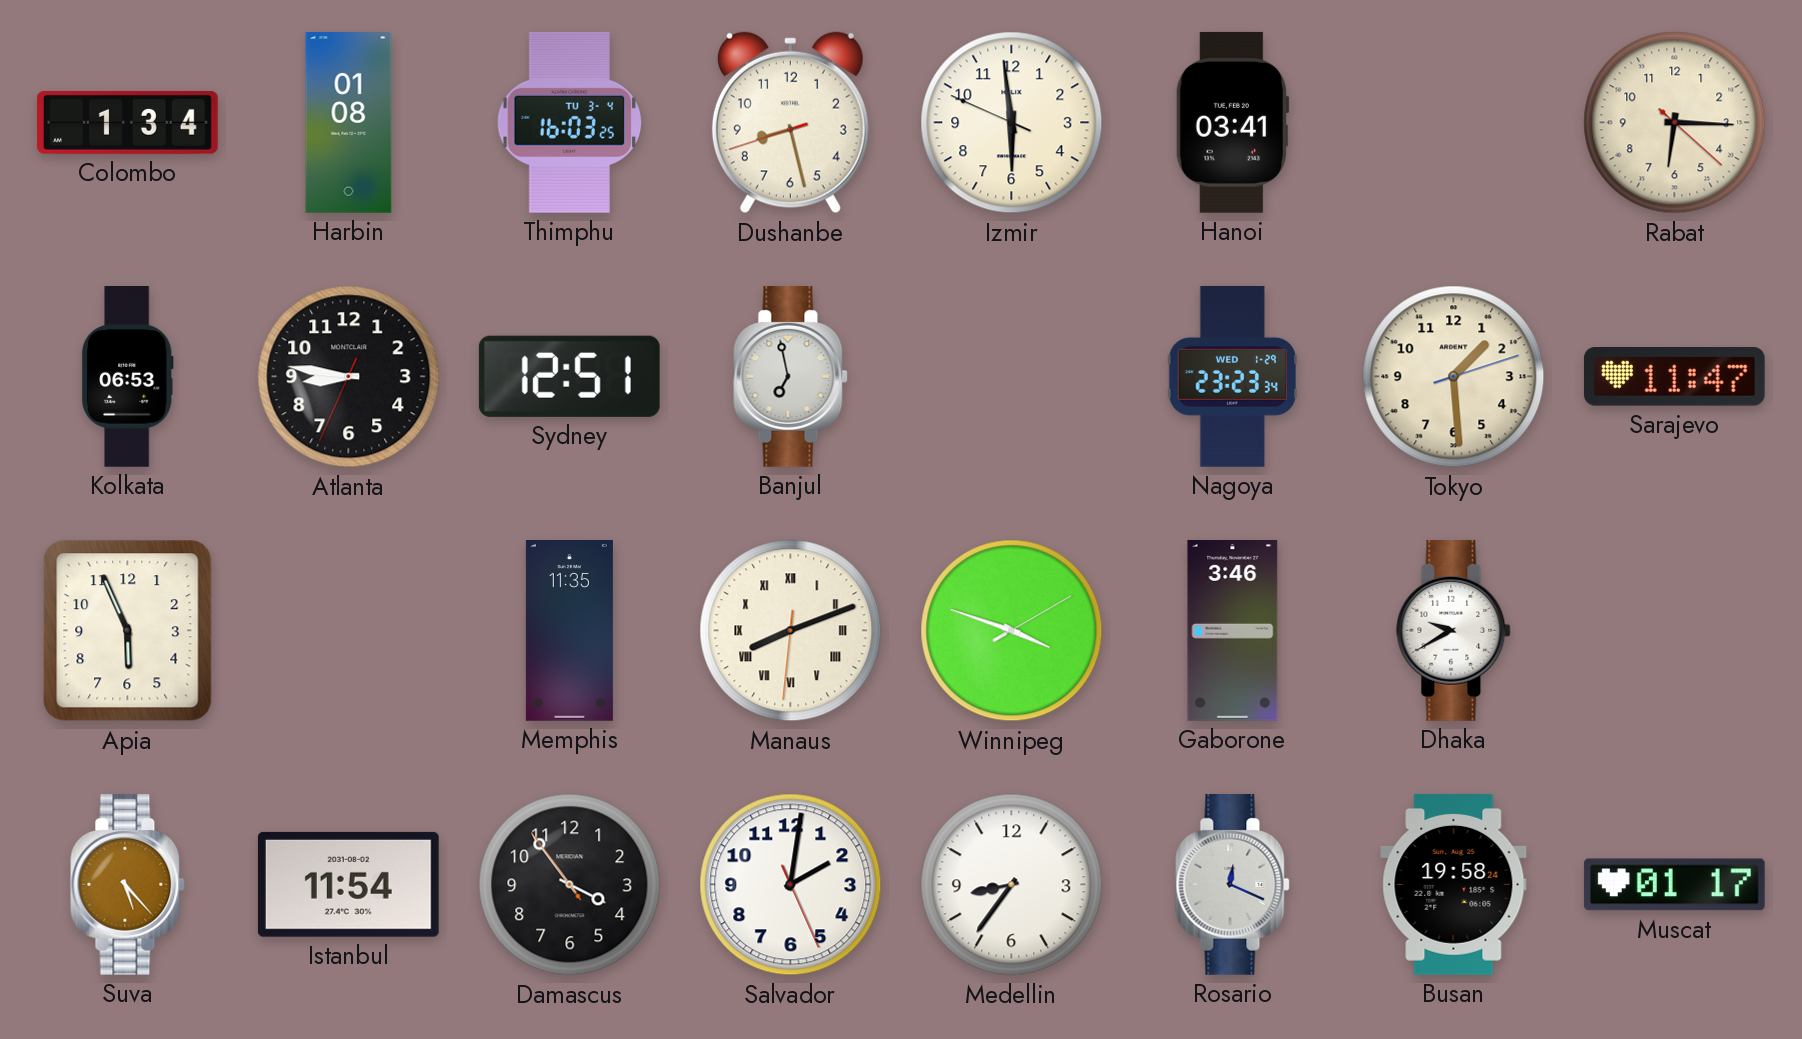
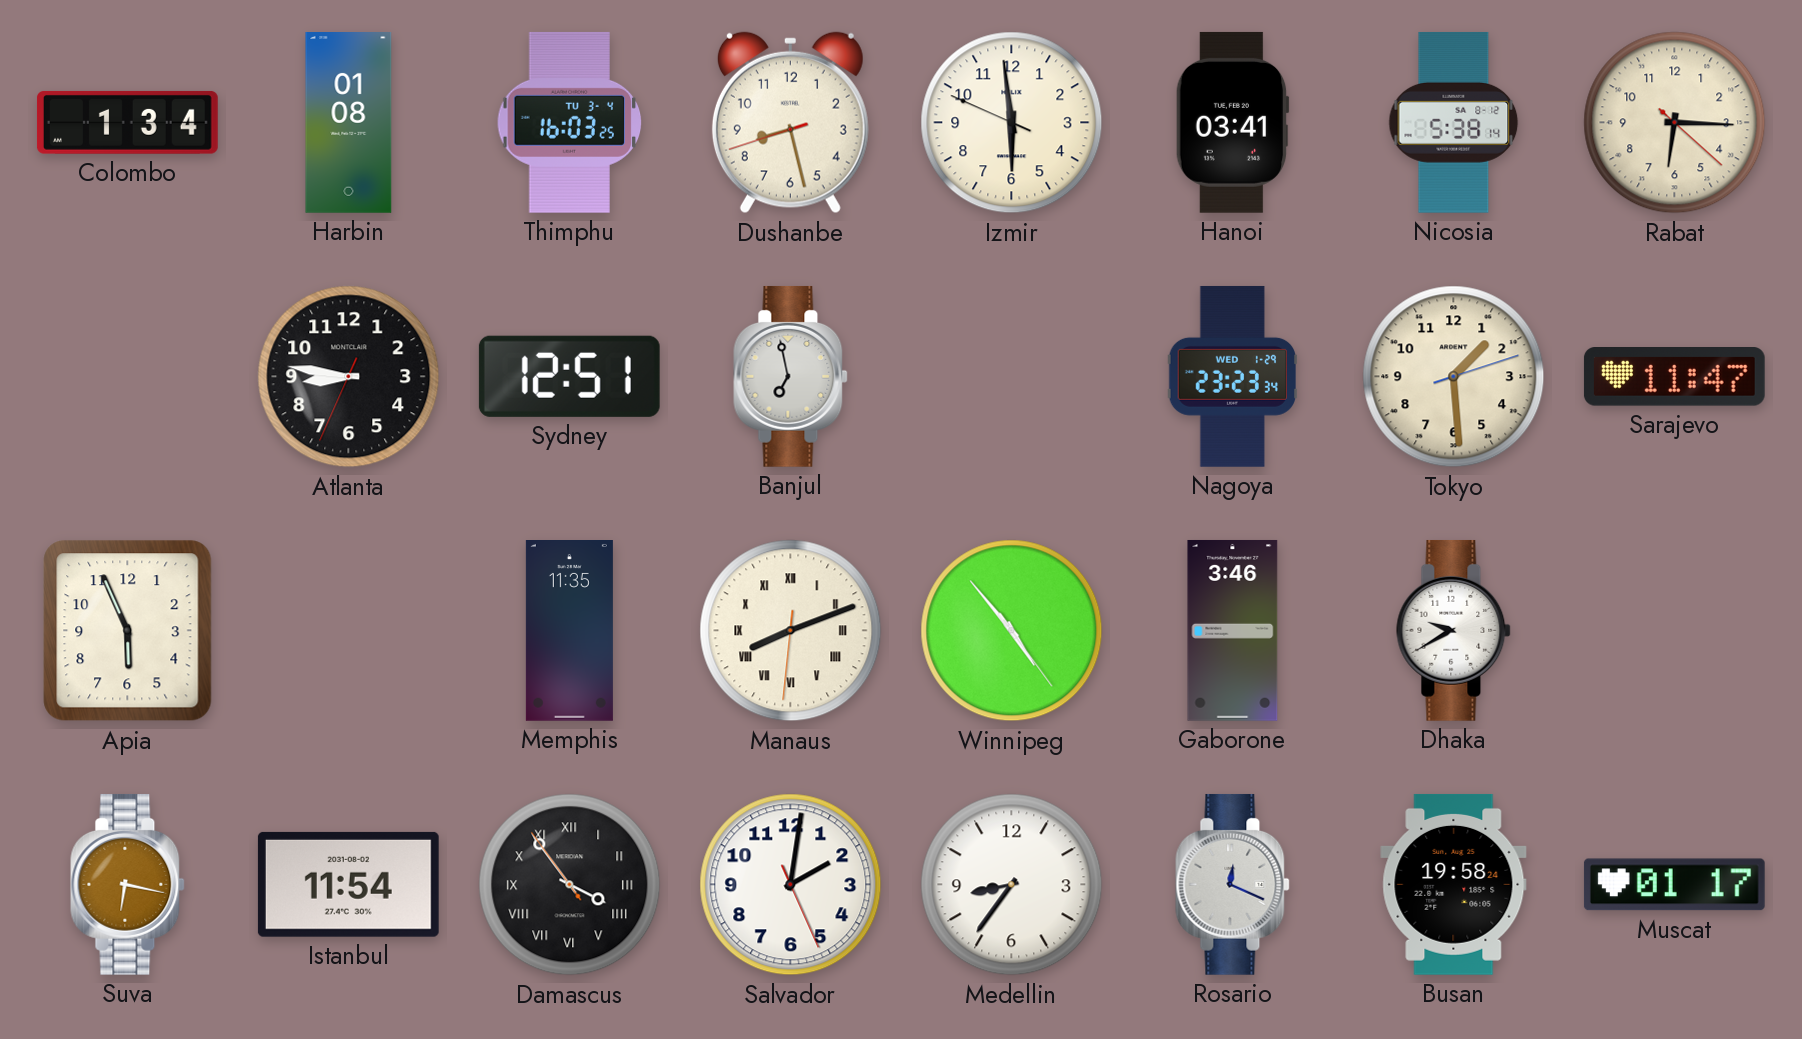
Nicosia: none -> 5:38 (1454, 122)
Kolkata: 06:53 -> none (127, 377)
Winnipeg: 3:48 -> 4:53 (1012, 631)
Suva: 5:23 -> 6:17 (128, 884)
Damascus numerals: Arabic -> Roman (570, 885)
